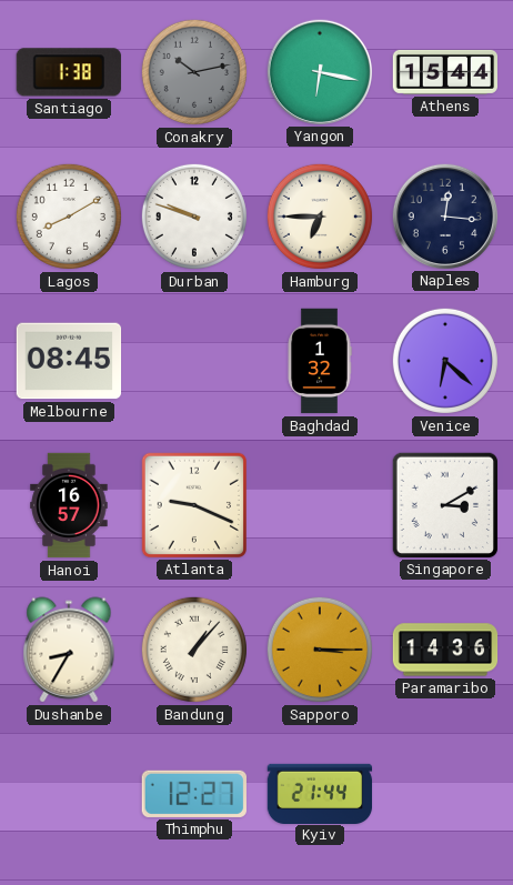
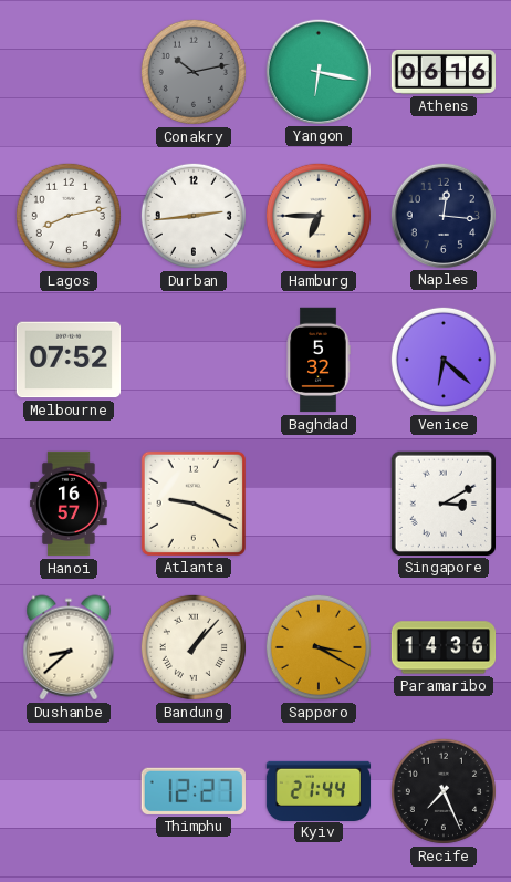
Santiago: 1:38 -> none (69, 72)
Athens: 15:44 -> 06:16 (442, 72)
Lagos: 8:10 -> 8:13 (69, 216)
Durban: 9:48 -> 2:44 (194, 216)
Melbourne: 08:45 -> 07:52 (69, 360)
Baghdad: 1:32 -> 5:32 (319, 360)
Dushanbe: 8:35 -> 8:38 (69, 647)
Sapporo: 3:15 -> 3:20 (319, 647)
Recife: none -> 7:26 (444, 791)
